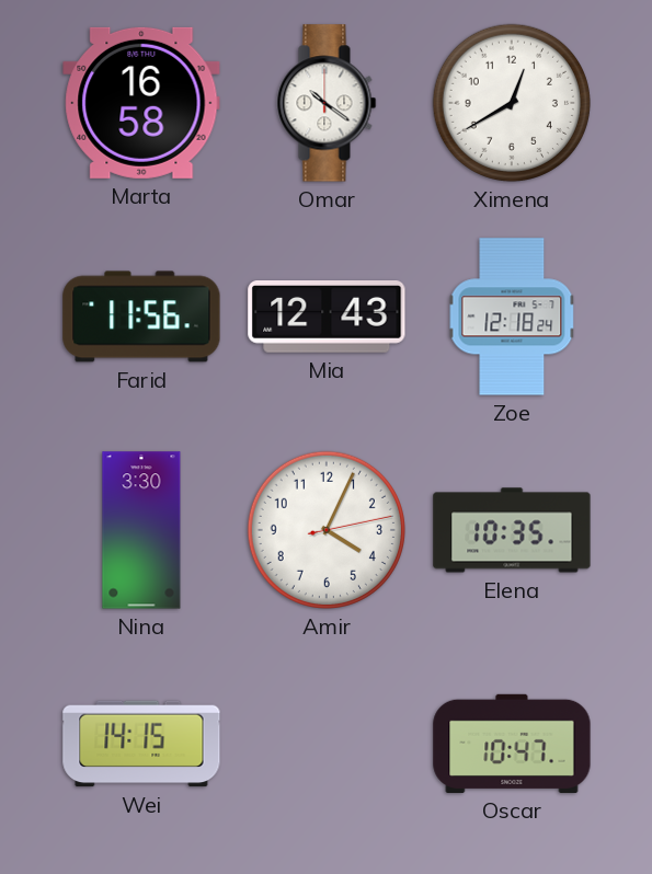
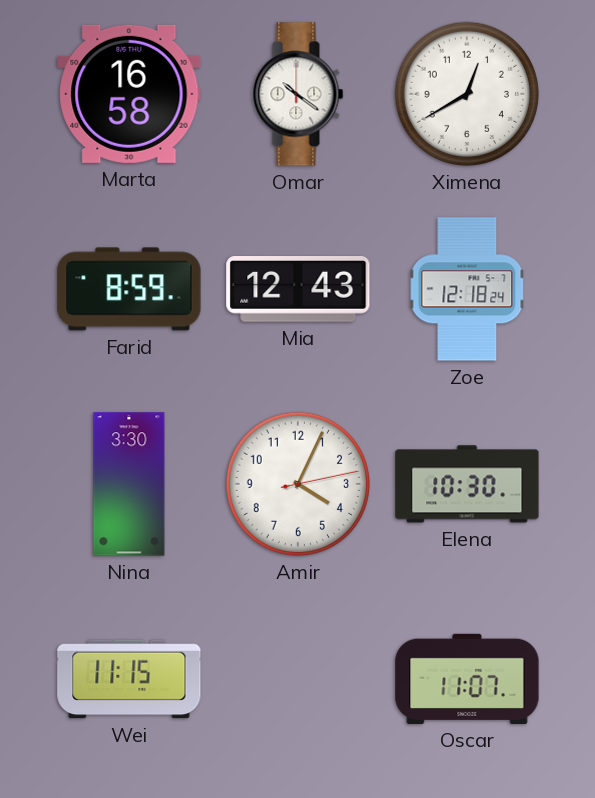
Farid: 11:56 -> 8:59 (129, 289)
Elena: 10:35 -> 10:30 (467, 484)
Wei: 14:15 -> 11:15 (129, 679)
Oscar: 10:47 -> 11:07 (467, 679)
